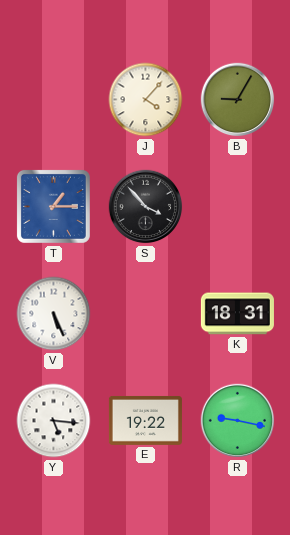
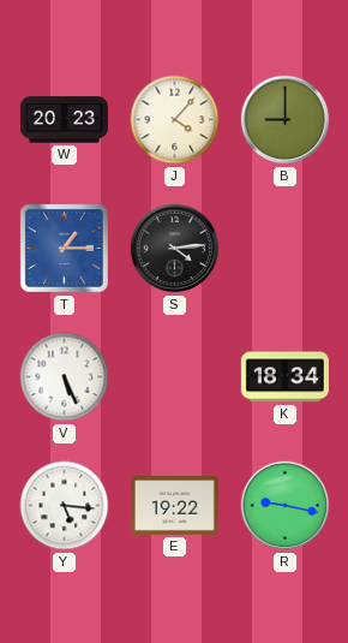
W: none -> 20:23 (64, 120)
B: 9:05 -> 9:00 (286, 120)
S: 3:53 -> 4:14 (175, 249)
K: 18:31 -> 18:34 (284, 377)
